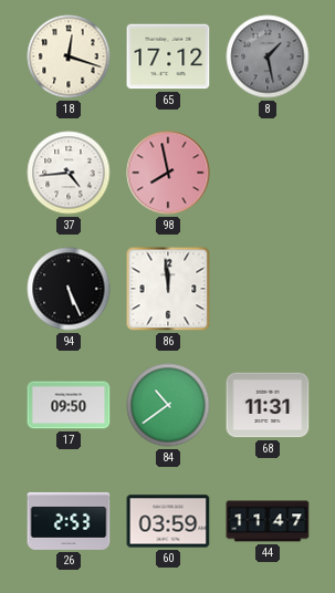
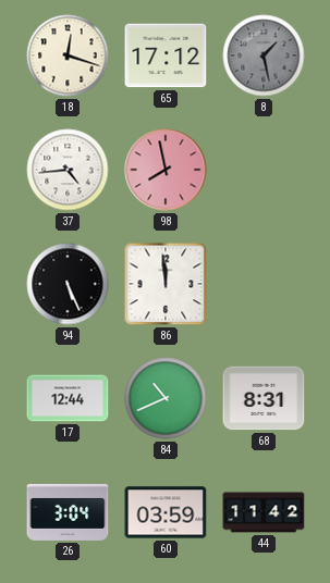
17: 09:50 -> 12:44 (68, 398)
84: 10:39 -> 10:41 (166, 398)
68: 11:31 -> 8:31 (264, 398)
26: 2:53 -> 3:04 (68, 512)
44: 11:47 -> 11:42 (264, 512)
